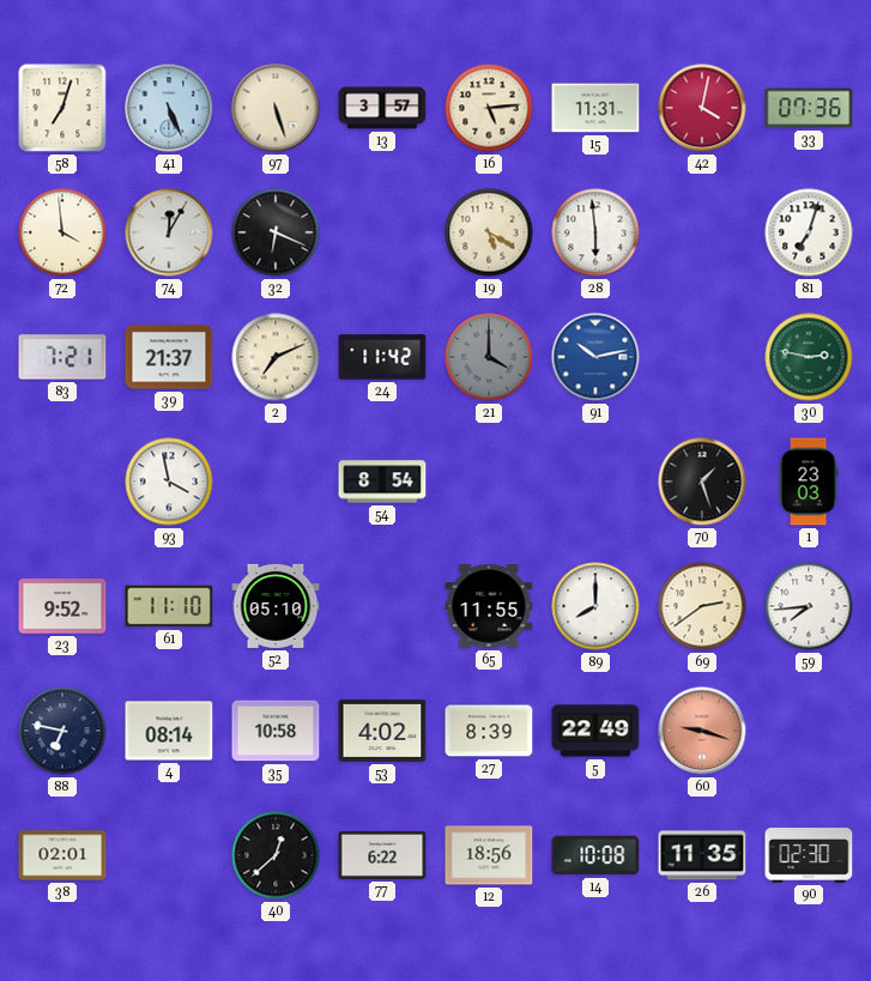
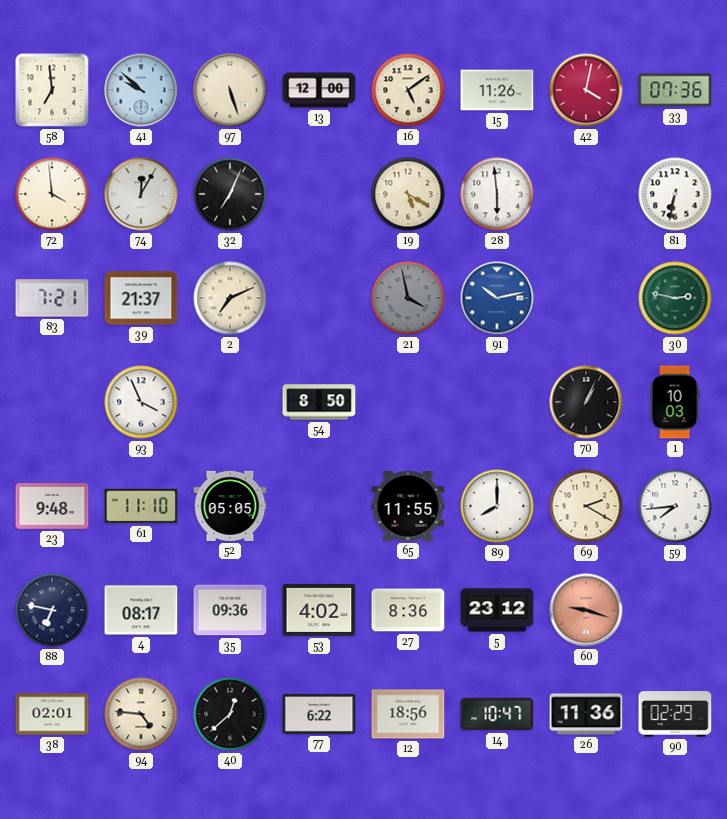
58: 7:03 -> 6:59 (52, 90)
41: 5:26 -> 9:52 (141, 90)
13: 3:57 -> 12:00 (319, 90)
16: 5:14 -> 5:09 (408, 90)
15: 11:31 -> 11:26 (497, 90)
32: 6:19 -> 7:04 (230, 194)
81: 7:03 -> 6:32 (675, 194)
24: 11:42 -> none (382, 357)
21: 4:00 -> 3:58 (408, 298)
93: 3:58 -> 3:56 (141, 402)
54: 8:54 -> 8:50 (319, 402)
70: 1:27 -> 1:04 (586, 402)
1: 23:03 -> 10:03 (675, 402)
23: 9:52 -> 9:48 (52, 507)
52: 05:10 -> 05:05 (230, 506)
69: 2:39 -> 2:20 (586, 506)
4: 08:14 -> 08:17 (141, 610)
35: 10:58 -> 09:36 (230, 610)
27: 8:39 -> 8:36 (408, 610)
5: 22:49 -> 23:12 (497, 610)
94: none -> 4:46 (141, 714)
14: 10:08 -> 10:47 (497, 714)
26: 11:35 -> 11:36 (586, 714)
90: 02:30 -> 02:29 (675, 714)
